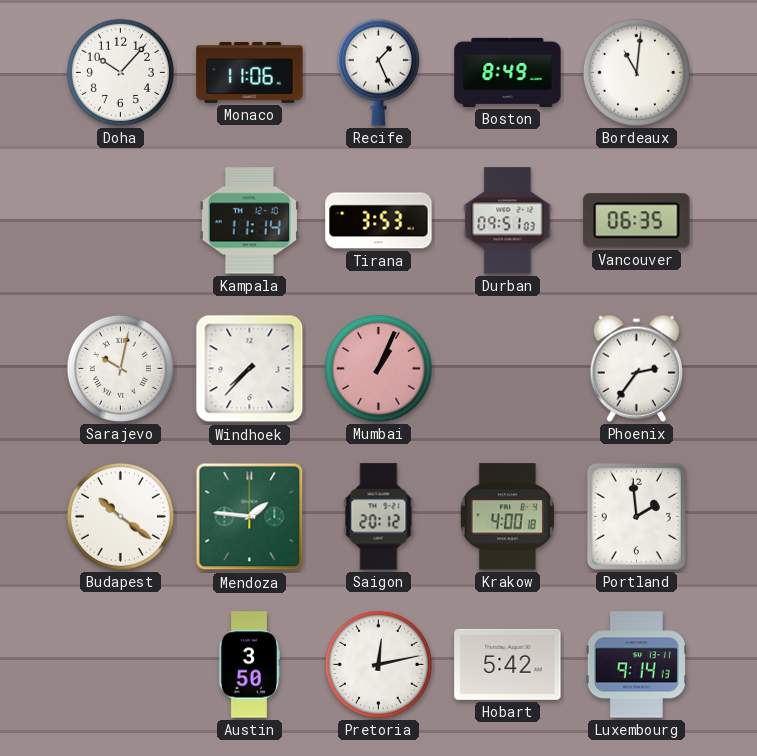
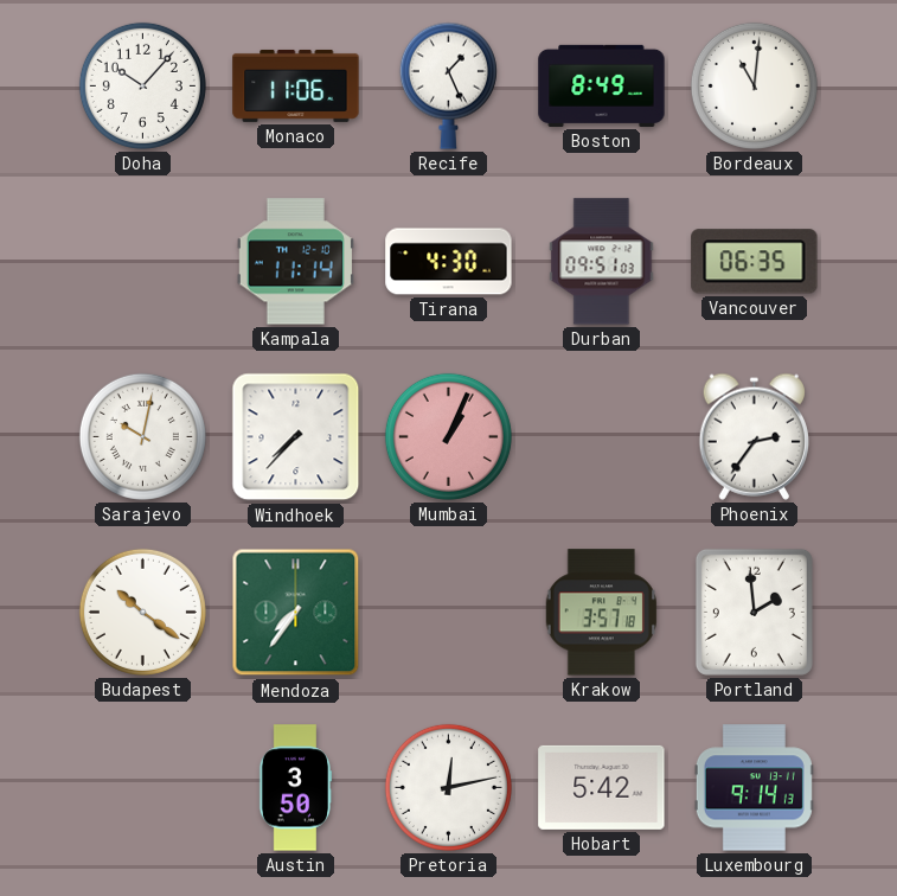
Tirana: 3:53 -> 4:30 (449, 262)
Mendoza: 1:46 -> 7:36 (296, 613)
Saigon: 20:12 -> none (379, 517)
Krakow: 4:00 -> 3:57 (601, 613)
